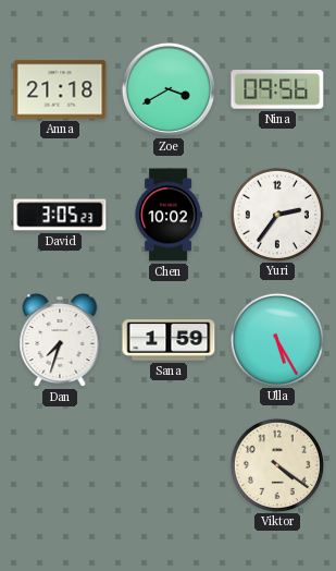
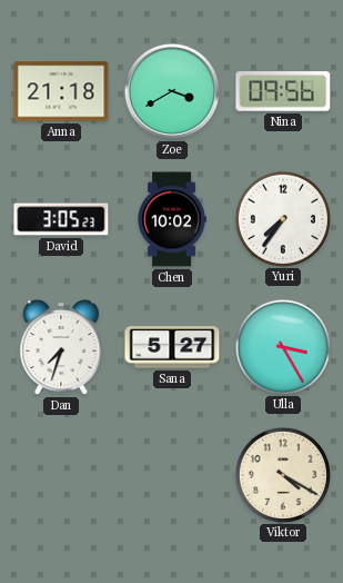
Yuri: 2:36 -> 7:36 (282, 218)
Sana: 1:59 -> 5:27 (172, 347)
Ulla: 5:25 -> 3:25 (282, 346)
Viktor: 4:21 -> 4:20 (282, 474)
